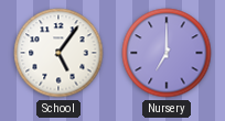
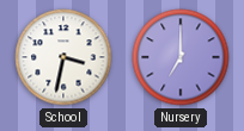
School: 5:06 -> 3:32 (63, 57)
